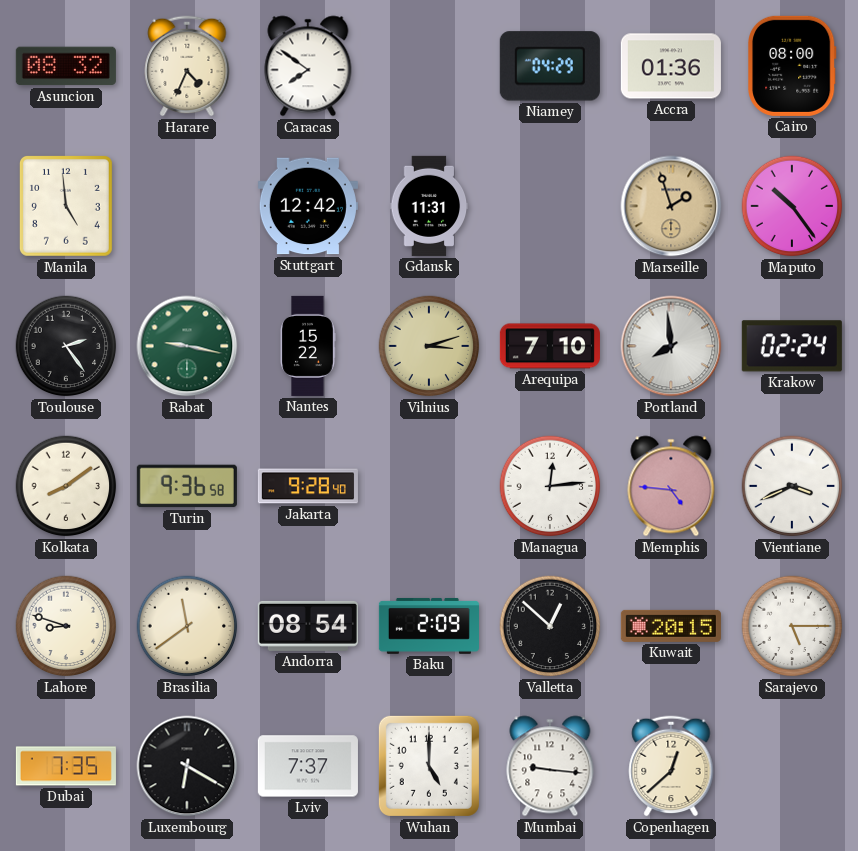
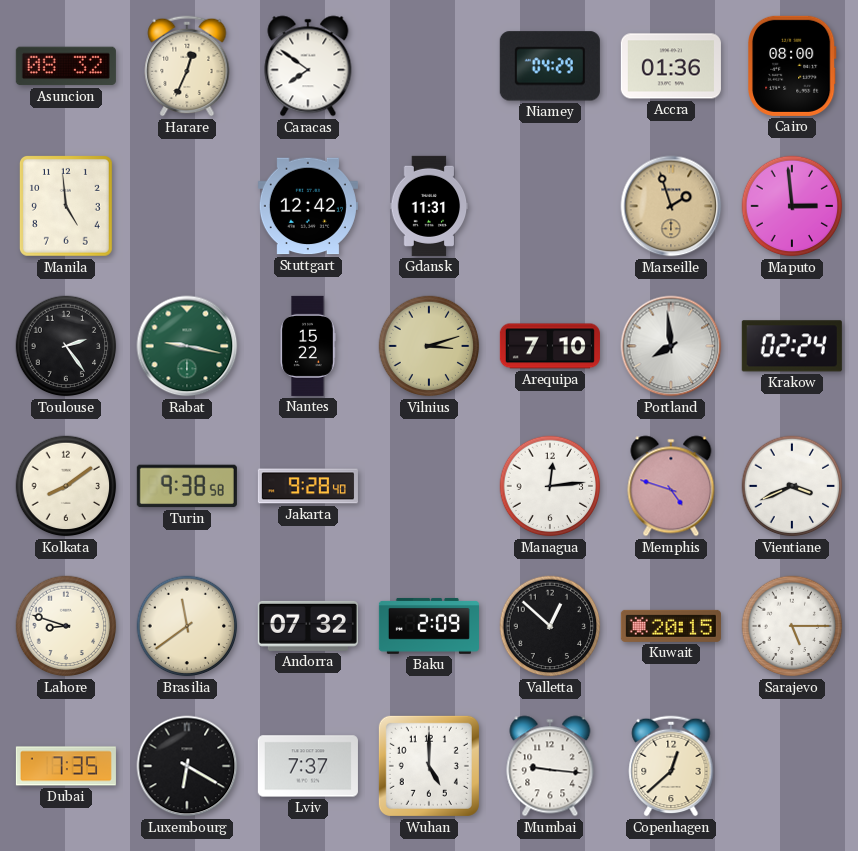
Harare: 4:34 -> 12:34 (187, 66)
Maputo: 10:24 -> 2:59 (792, 206)
Turin: 9:36 -> 9:38 (187, 486)
Memphis: 4:46 -> 4:48 (671, 486)
Andorra: 08:54 -> 07:32 (308, 626)
